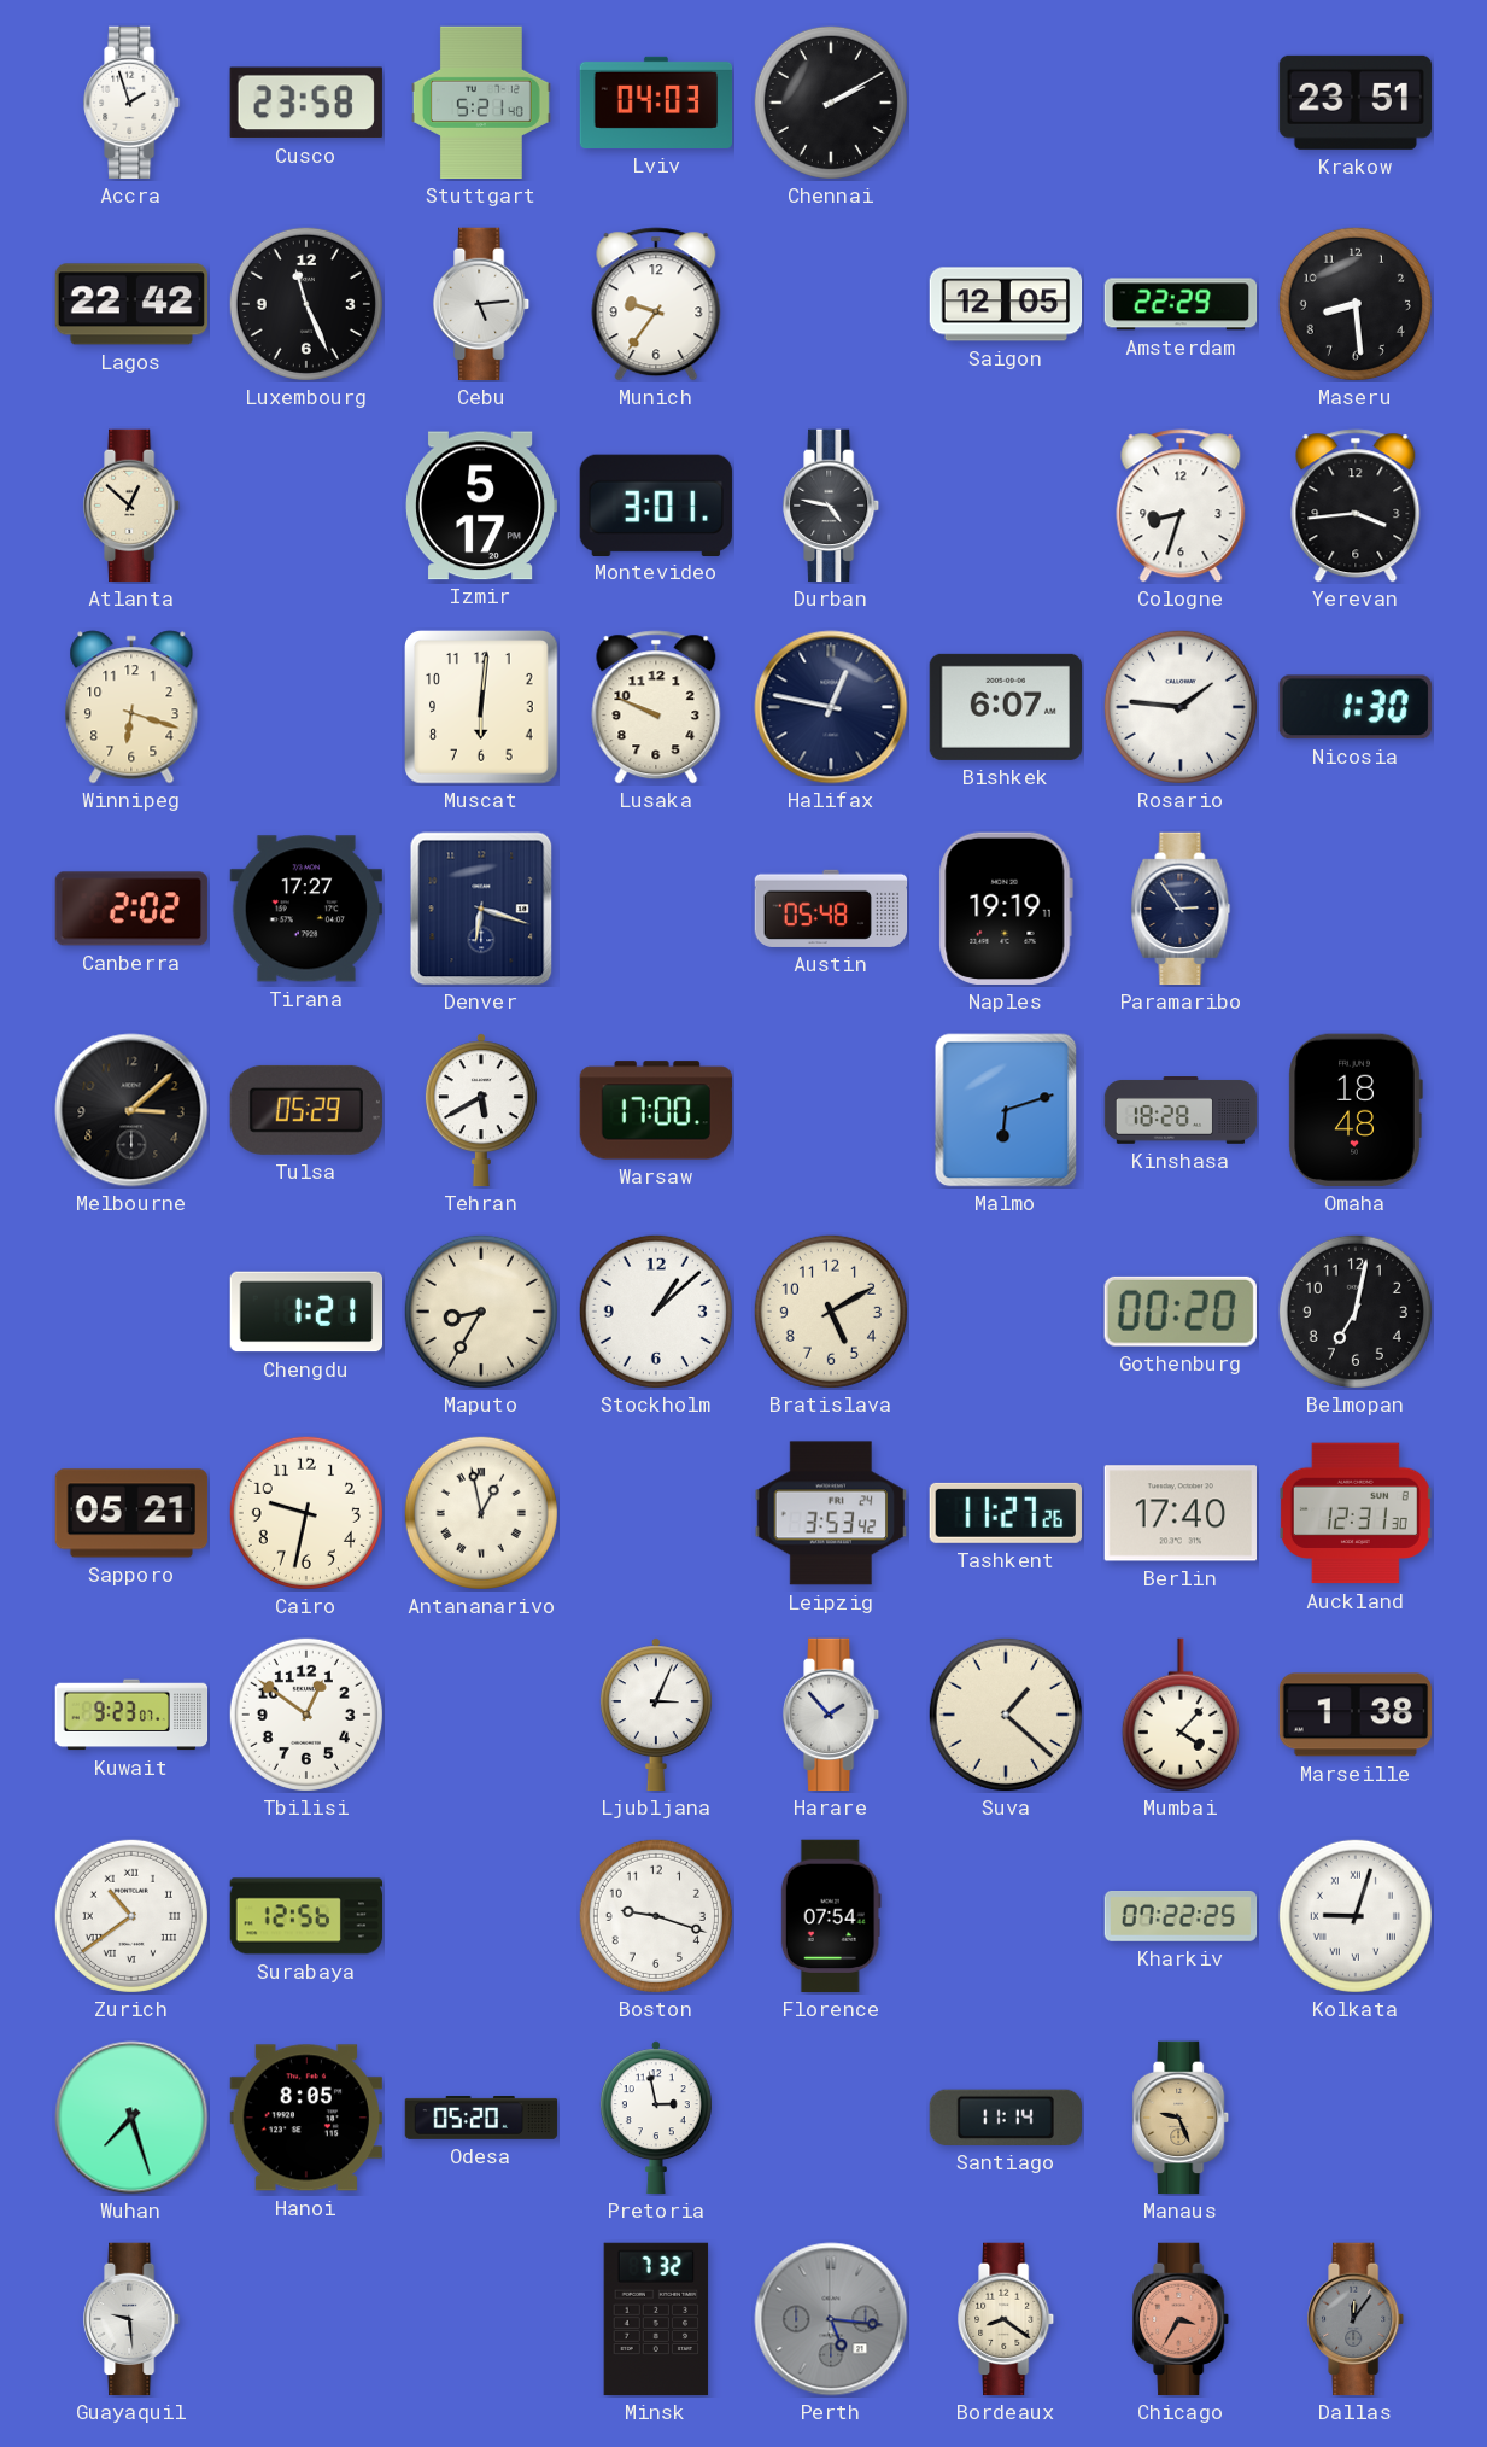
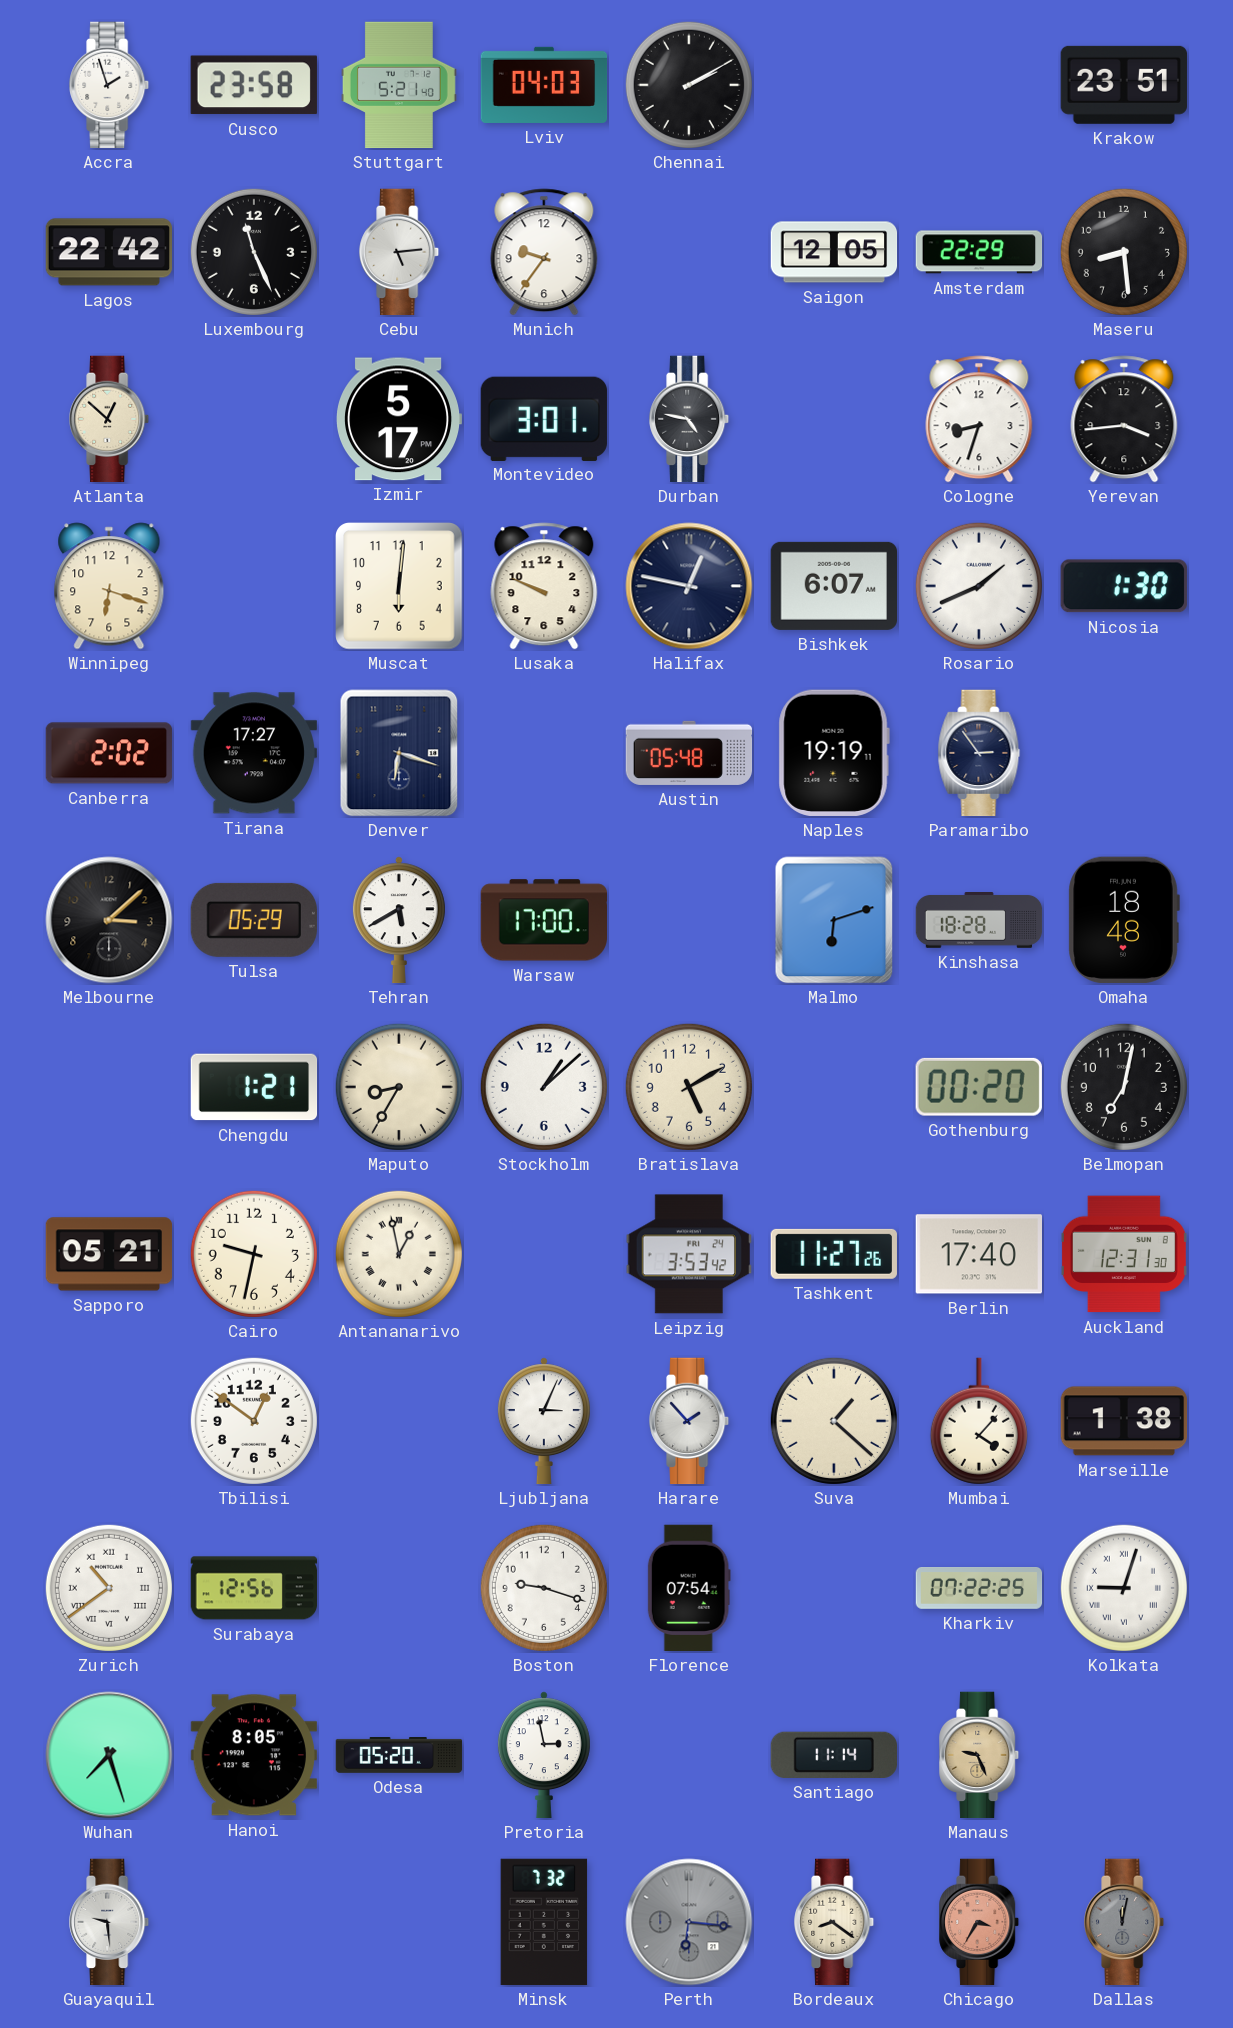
Rosario: 1:46 -> 1:41 (979, 586)
Kuwait: 9:23 -> none (131, 1715)
Perth: 5:16 -> 6:16 (689, 1922)
Dallas: 12:06 -> 12:02 (1125, 1922)
